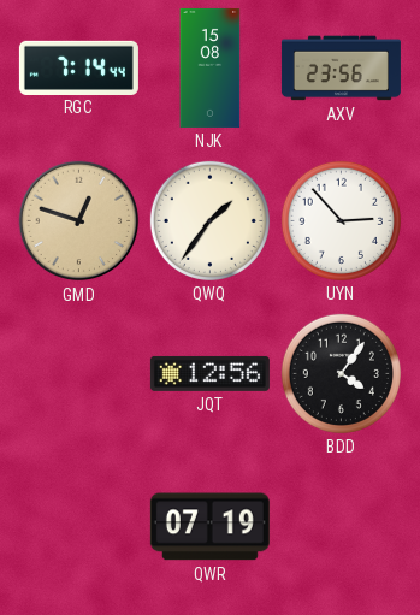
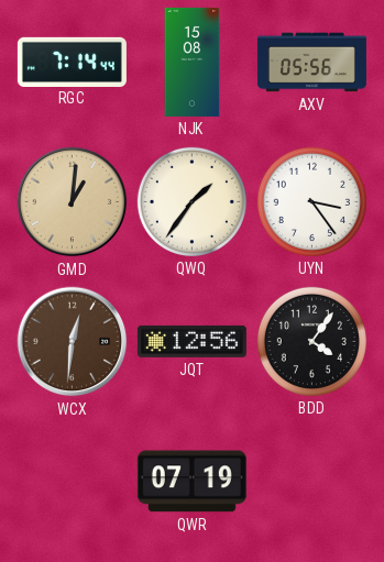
AXV: 23:56 -> 05:56 (311, 63)
GMD: 12:48 -> 1:01 (73, 202)
UYN: 2:53 -> 3:24 (311, 201)
WCX: none -> 12:31 (73, 342)
